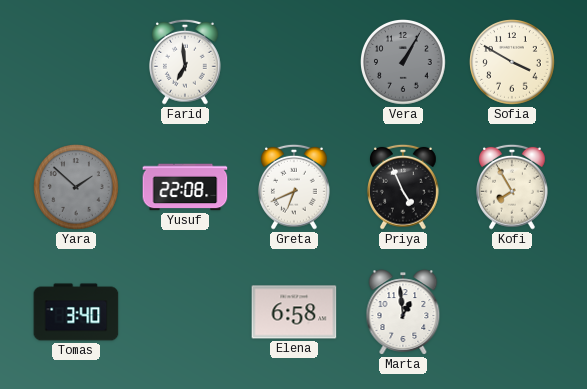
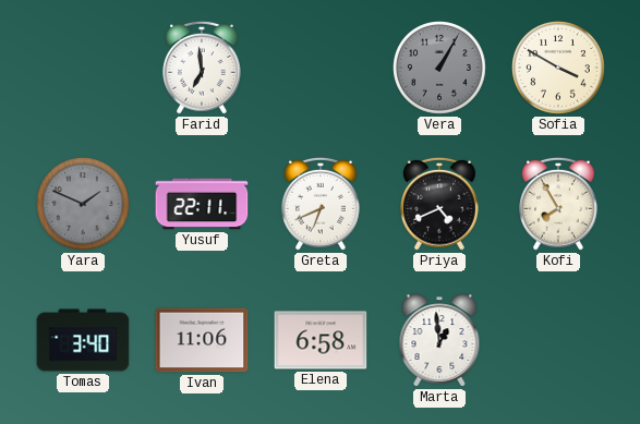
Yara: 1:52 -> 1:49 (84, 205)
Yusuf: 22:08 -> 22:11 (202, 204)
Priya: 4:56 -> 4:41 (440, 204)
Ivan: none -> 11:06 (202, 340)
